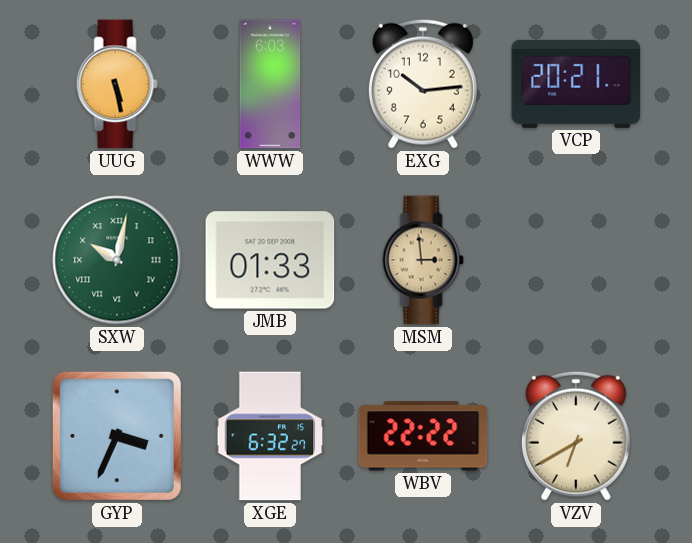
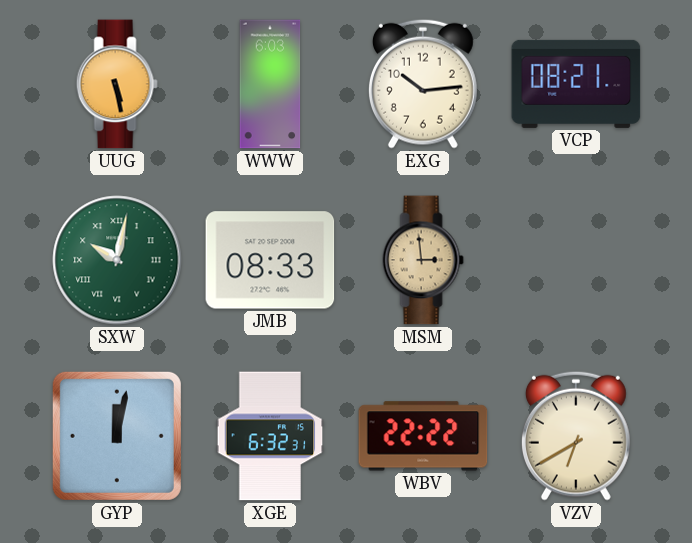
VCP: 20:21 -> 08:21 (576, 84)
JMB: 01:33 -> 08:33 (270, 260)
GYP: 3:34 -> 12:02 (117, 436)
XGE: 6:32:27 -> 6:32:31 (270, 436)
